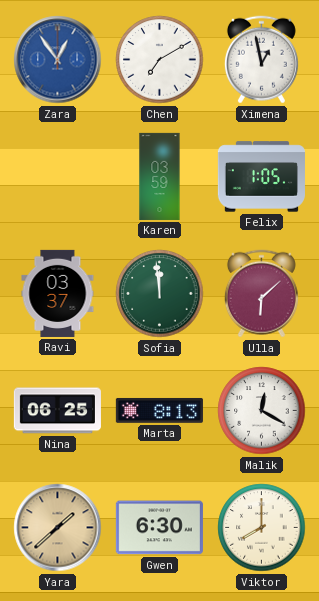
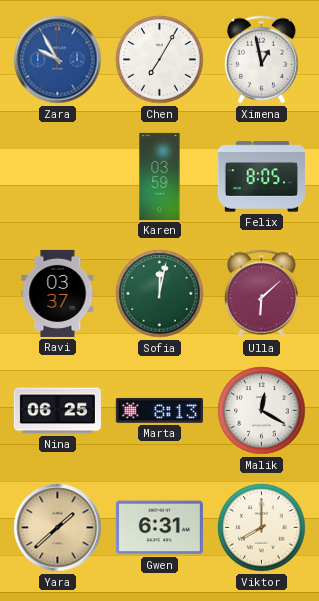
Zara: 12:54 -> 9:55 (58, 60)
Chen: 7:10 -> 7:05 (160, 60)
Felix: 1:05 -> 8:05 (261, 177)
Sofia: 11:59 -> 12:02 (160, 294)
Gwen: 6:30 -> 6:31 (159, 528)
